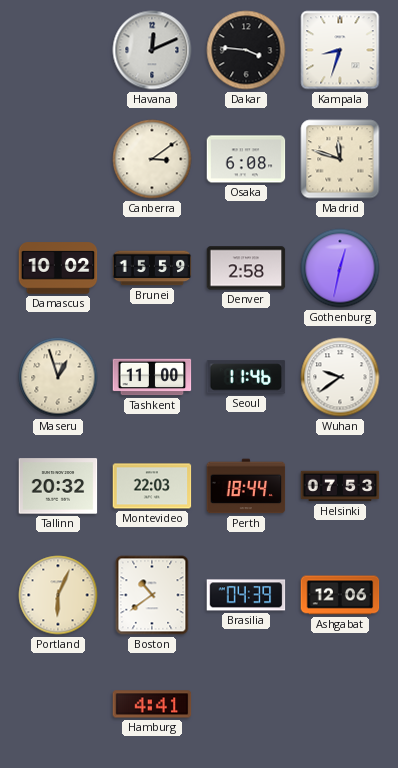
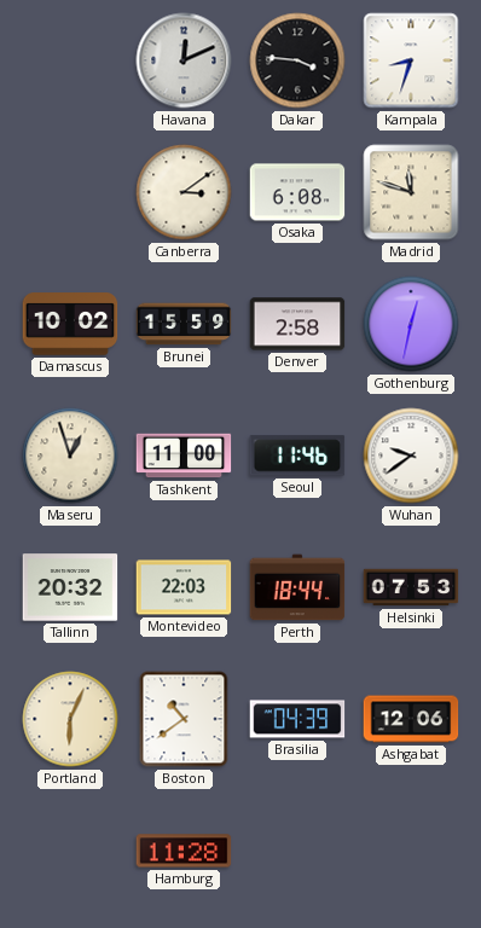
Hamburg: 4:41 -> 11:28 (184, 851)
